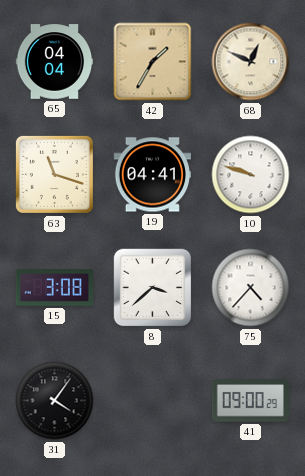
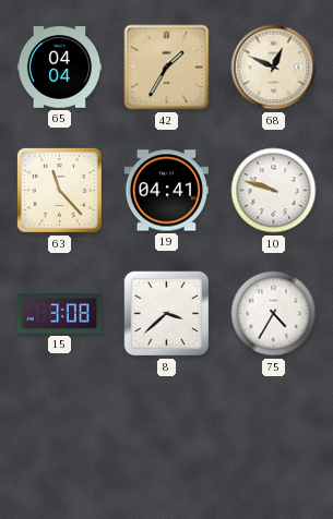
63: 11:18 -> 11:23 (59, 190)
75: 4:37 -> 4:35 (274, 314)
31: 4:06 -> none (55, 401)
41: 09:00 -> none (250, 401)
